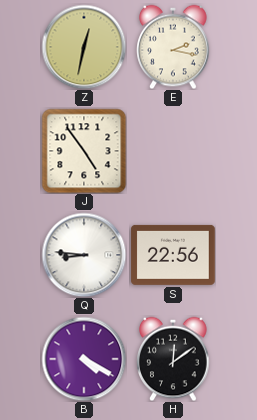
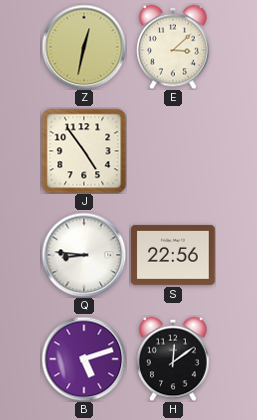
E: 2:17 -> 3:08 (173, 47)
B: 4:20 -> 5:12 (84, 359)
